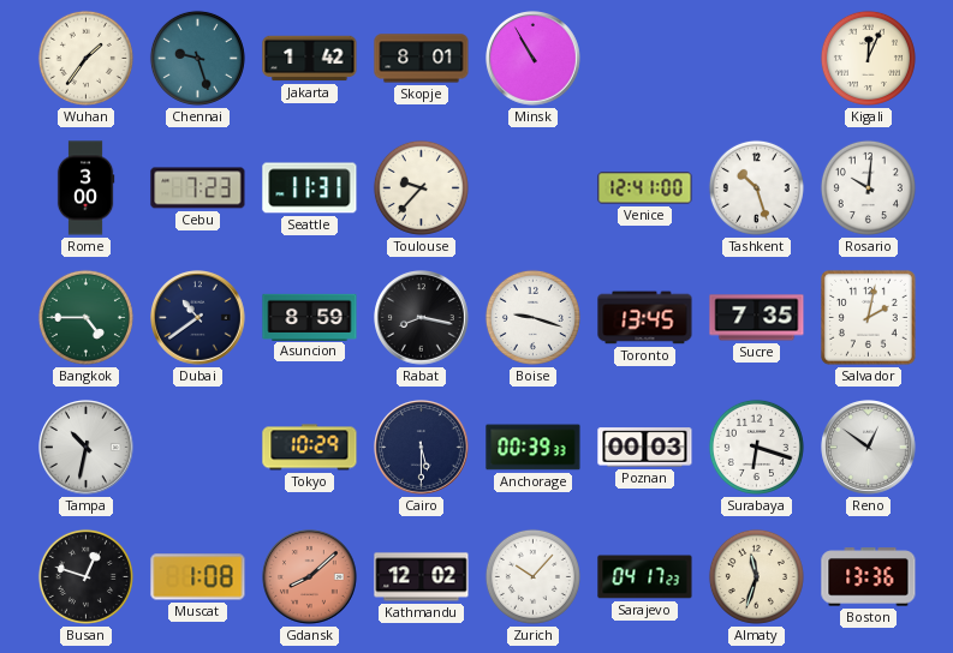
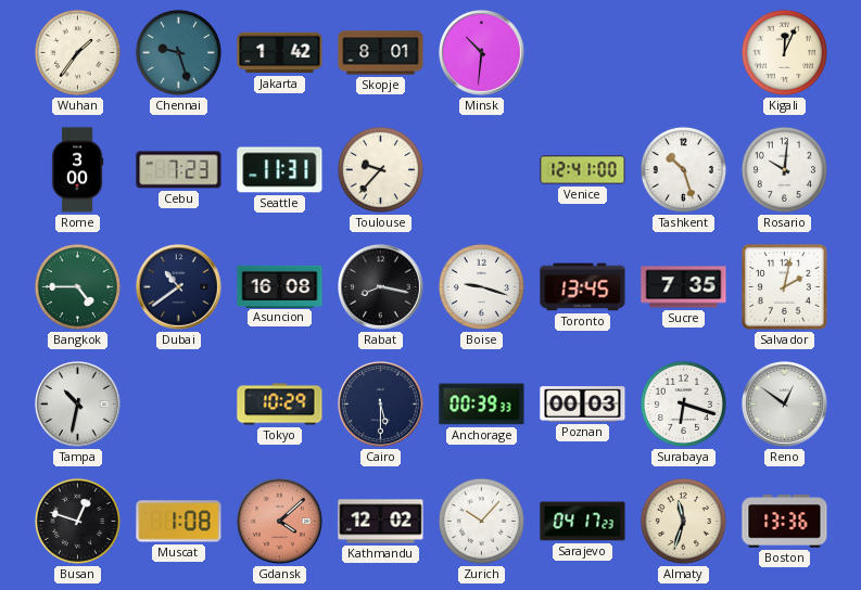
Minsk: 10:55 -> 10:31 (482, 53)
Asuncion: 8:59 -> 16:08 (280, 286)
Gdansk: 8:08 -> 4:08 (280, 522)
